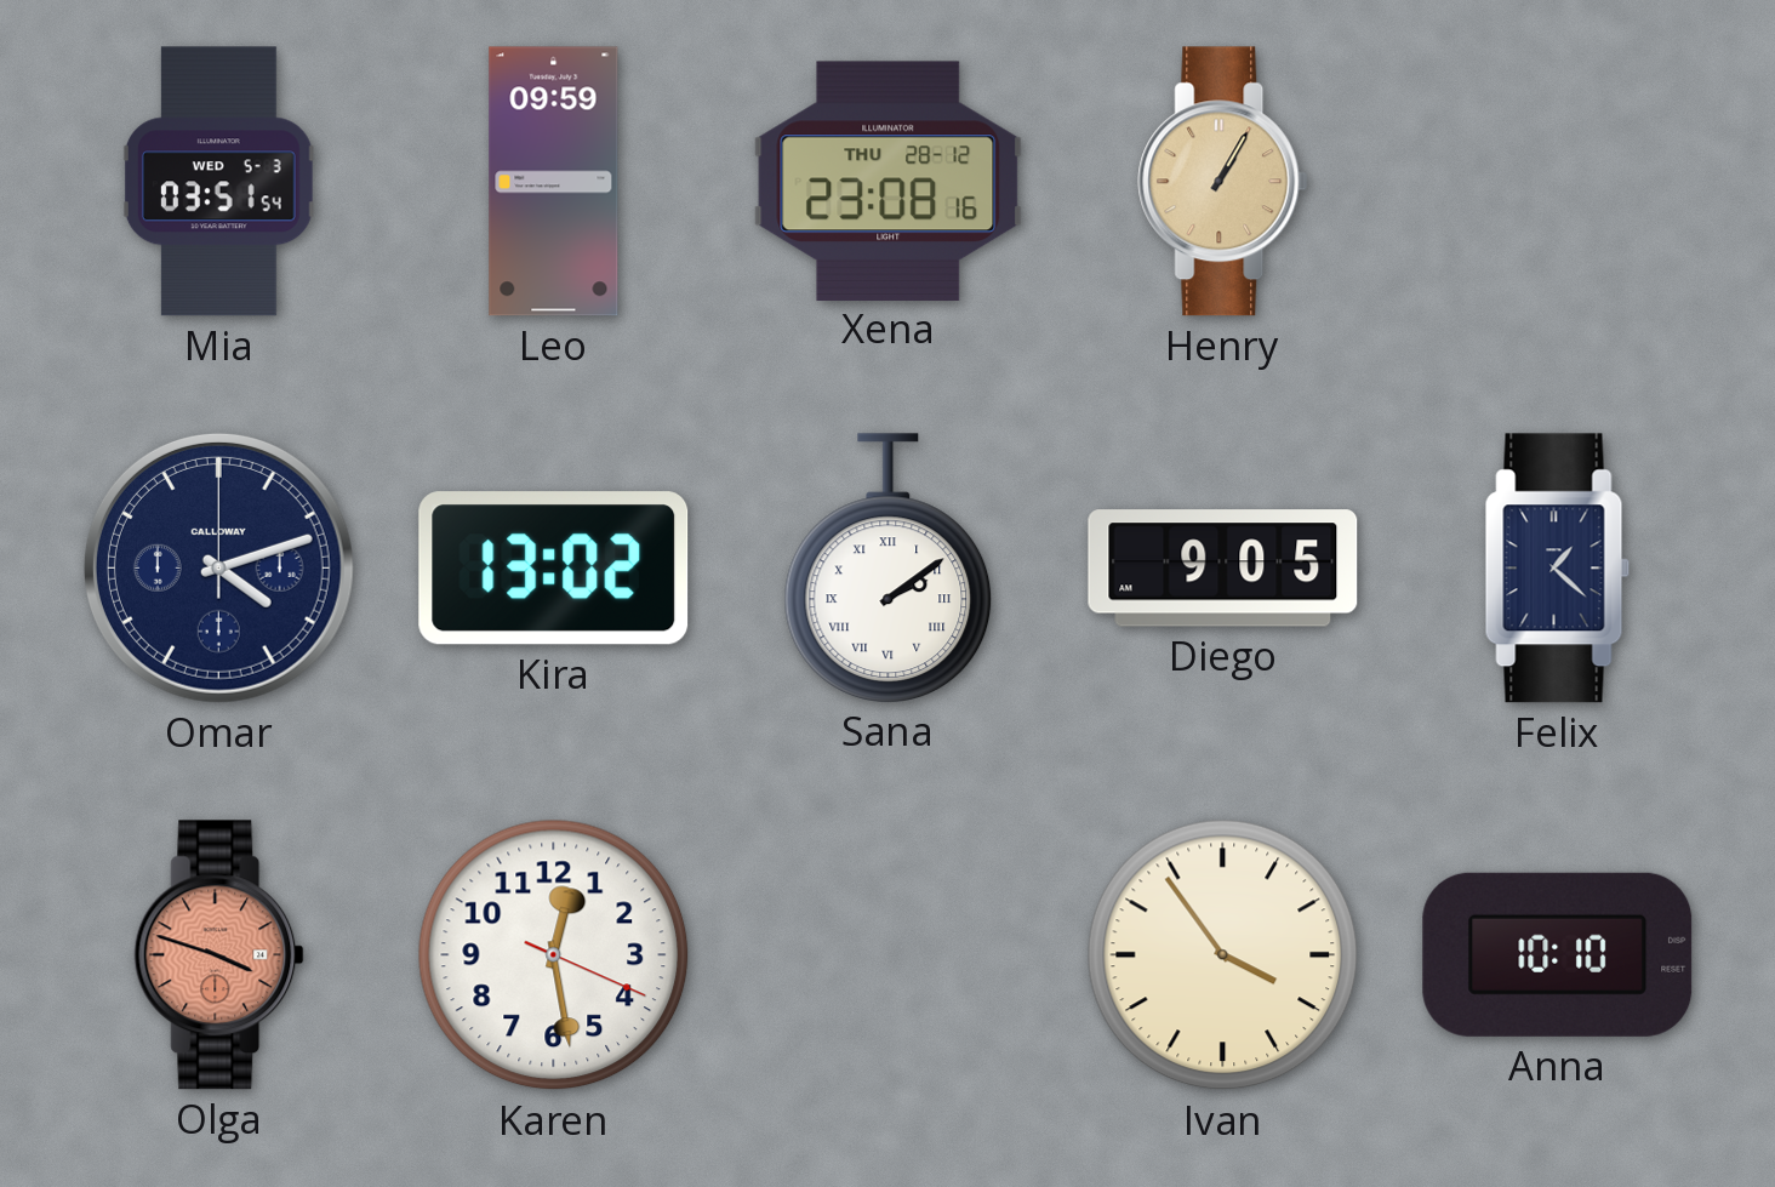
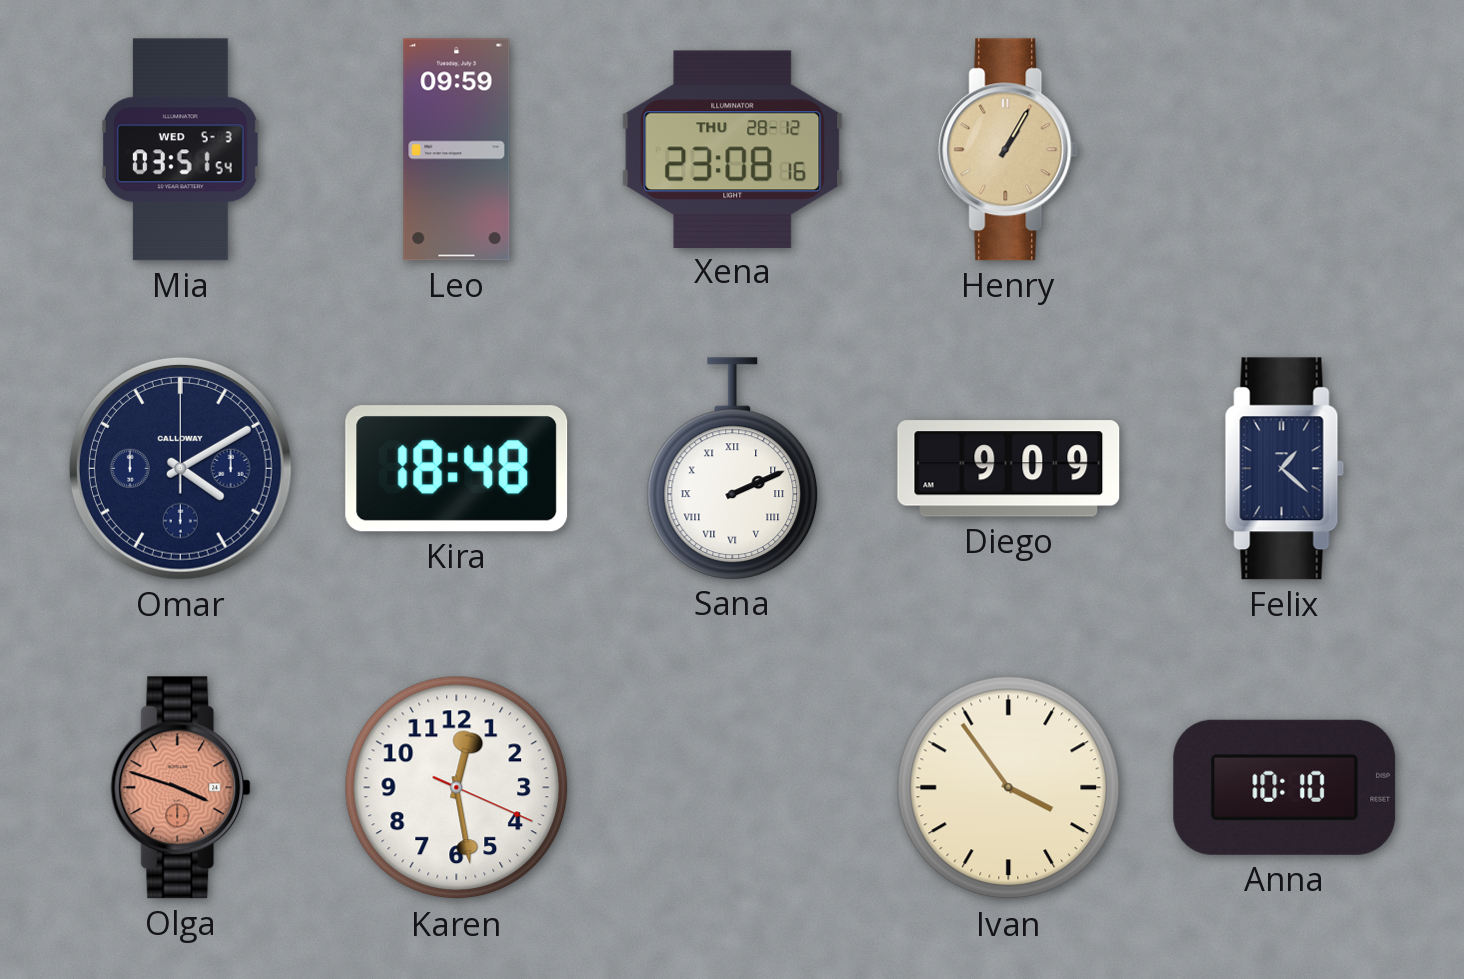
Omar: 4:12 -> 4:10 (180, 468)
Kira: 13:02 -> 18:48 (457, 469)
Sana: 2:09 -> 2:11 (733, 468)
Diego: 9:05 -> 9:09 (1009, 469)
